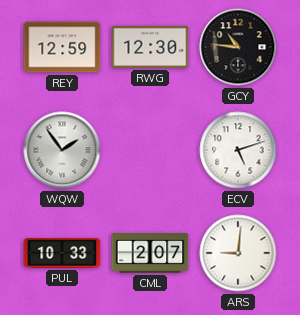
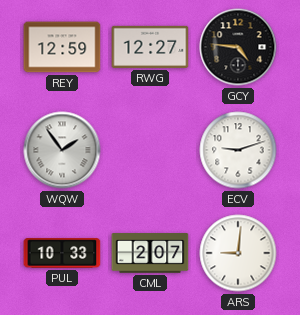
RWG: 12:30 -> 12:27 (150, 47)
GCY: 10:46 -> 4:46 (238, 47)
ECV: 5:12 -> 9:12 (238, 150)
